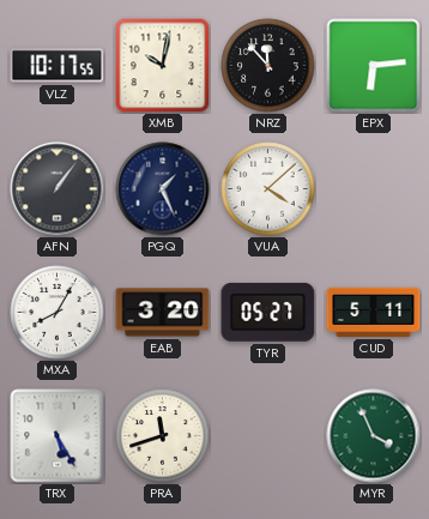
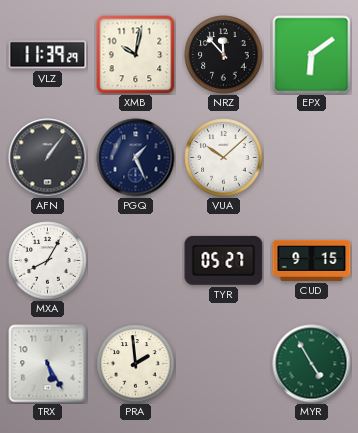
VLZ: 10:17 -> 11:39 (48, 55)
EPX: 6:14 -> 6:09 (312, 55)
VUA: 4:08 -> 10:08 (224, 158)
EAB: 3:20 -> none (163, 313)
CUD: 5:11 -> 9:15 (312, 260)
PRA: 11:42 -> 1:59 (136, 364)
MYR: 3:56 -> 4:55 (312, 364)
